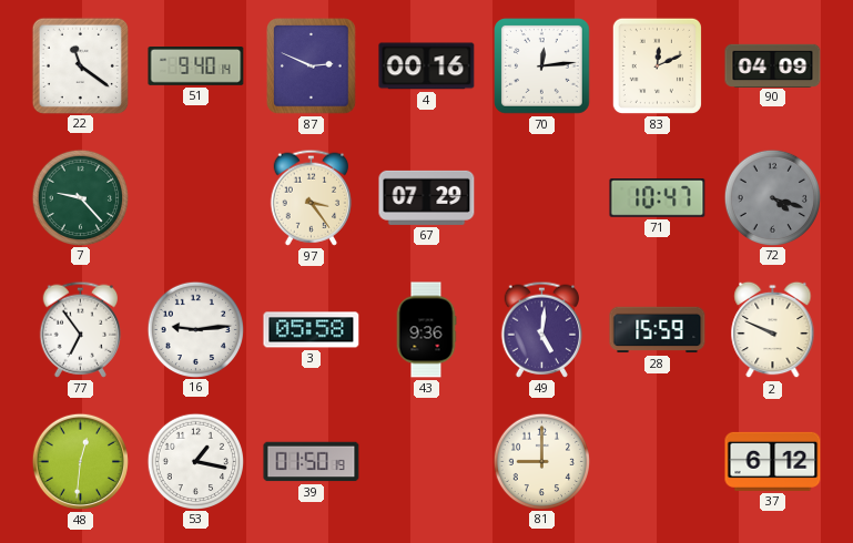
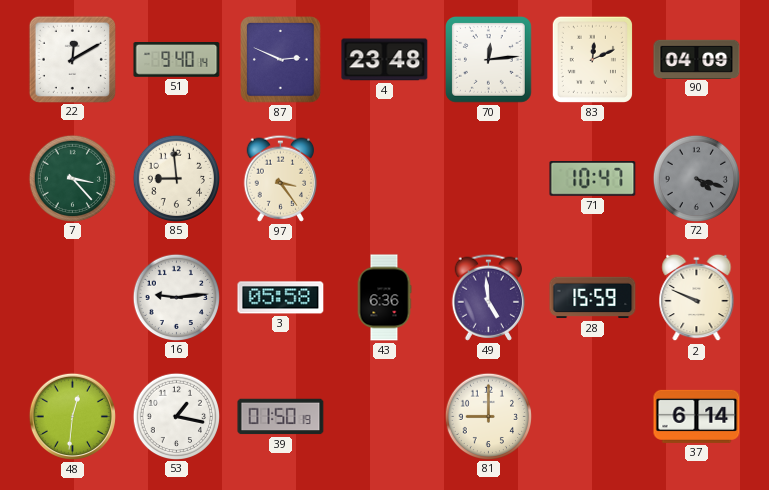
22: 11:21 -> 12:10 (72, 59)
4: 00:16 -> 23:48 (385, 60)
7: 9:23 -> 3:23 (72, 178)
85: none -> 8:59 (176, 178)
67: 07:29 -> none (427, 197)
77: 6:54 -> none (81, 329)
43: 9:36 -> 6:36 (384, 298)
49: 5:01 -> 4:59 (489, 297)
37: 6:12 -> 6:14 (697, 416)
